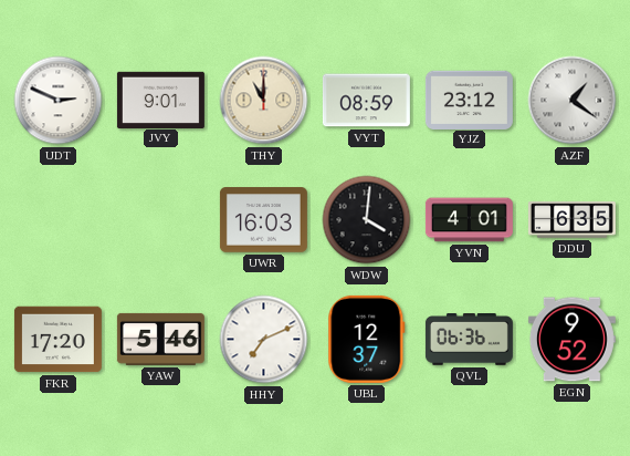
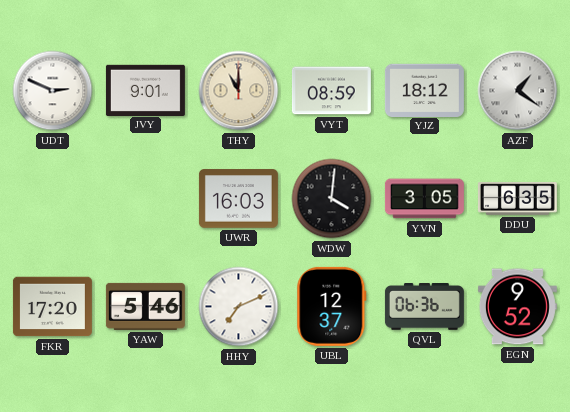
YJZ: 23:12 -> 18:12 (424, 90)
YVN: 4:01 -> 3:05 (424, 199)
